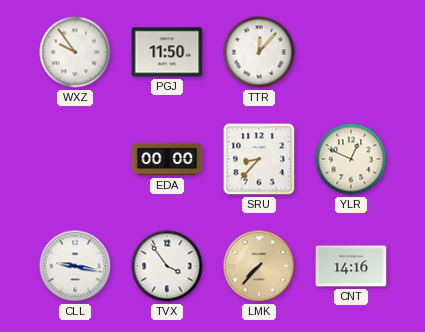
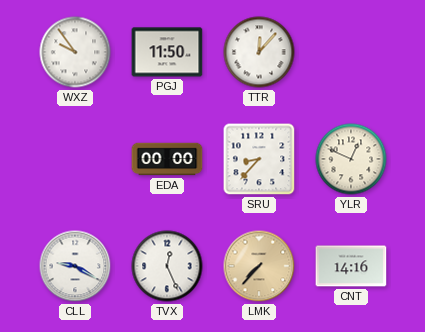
CLL: 9:17 -> 9:20 (75, 266)
TVX: 3:54 -> 12:26 (167, 266)
